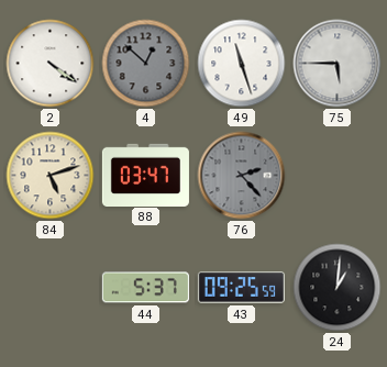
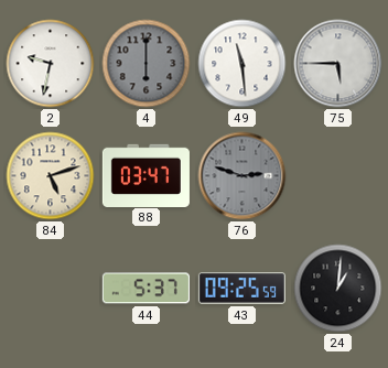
2: 4:21 -> 9:32 (51, 64)
4: 12:52 -> 6:00 (147, 64)
49: 11:27 -> 11:29 (242, 64)
76: 2:23 -> 2:48 (242, 176)
